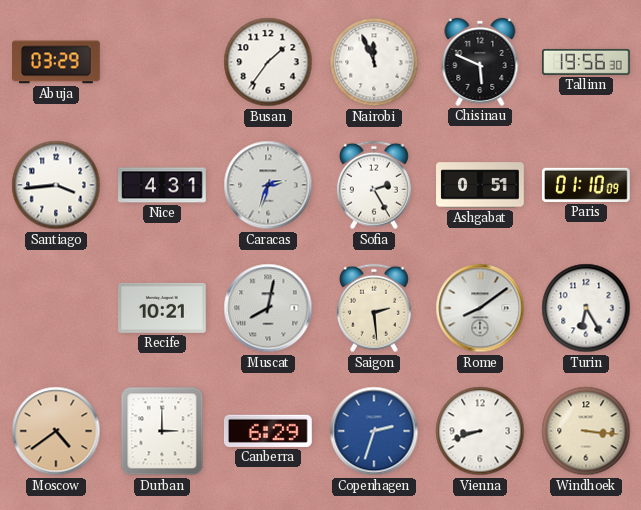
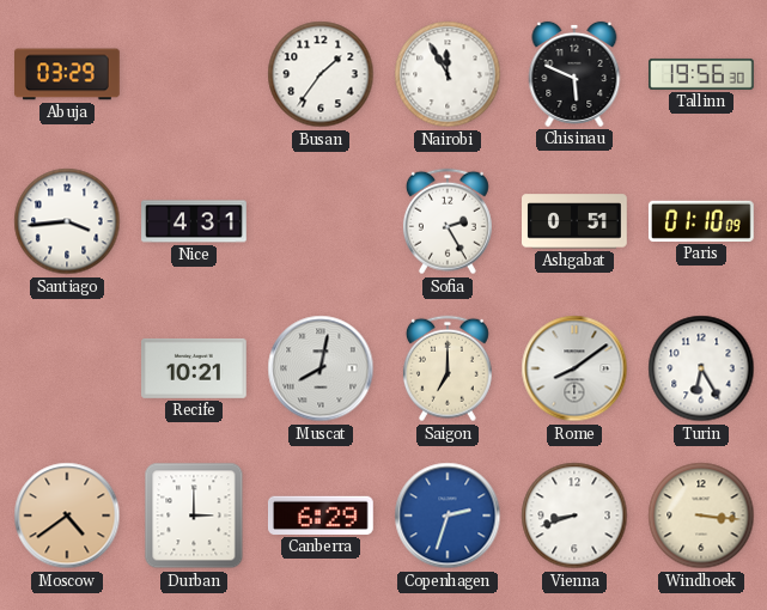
Nairobi: 11:56 -> 11:55 (448, 74)
Caracas: 2:33 -> none (268, 185)
Saigon: 2:29 -> 7:00 (448, 368)
